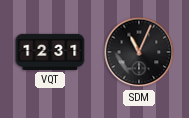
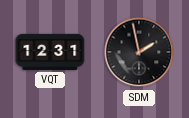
SDM: 11:04 -> 1:58 (139, 52)
